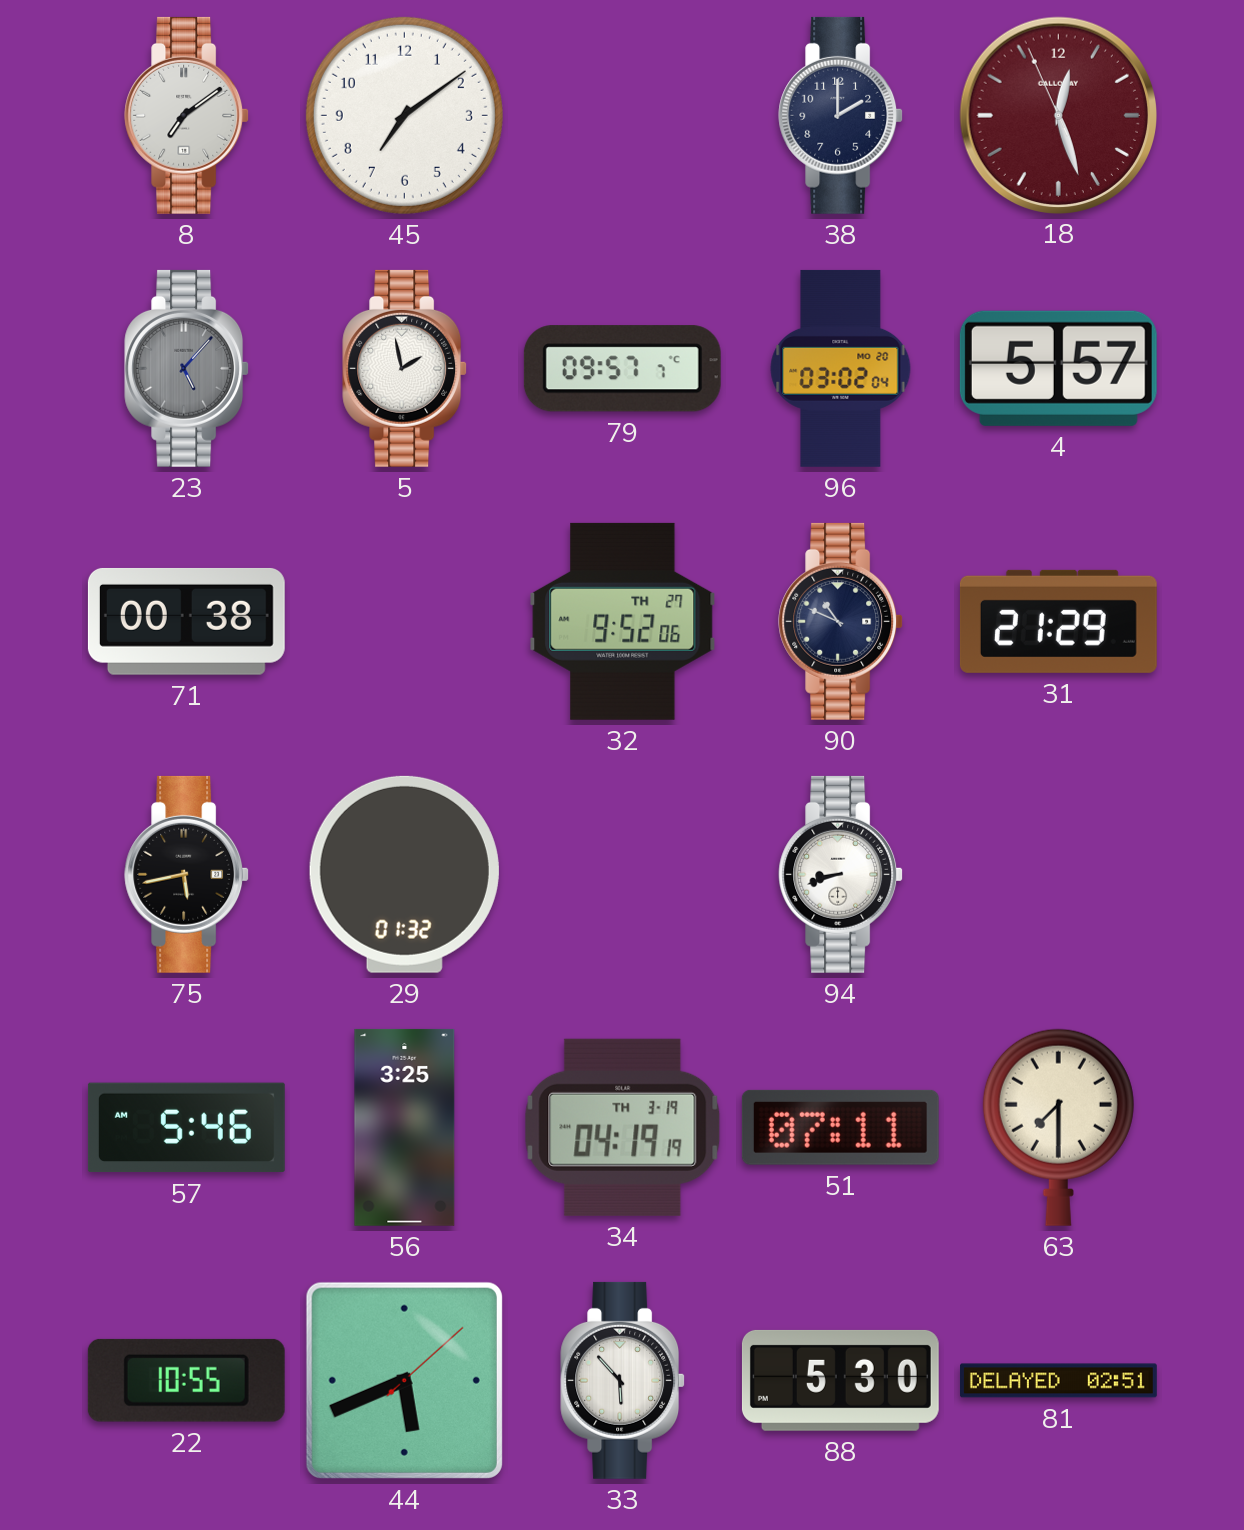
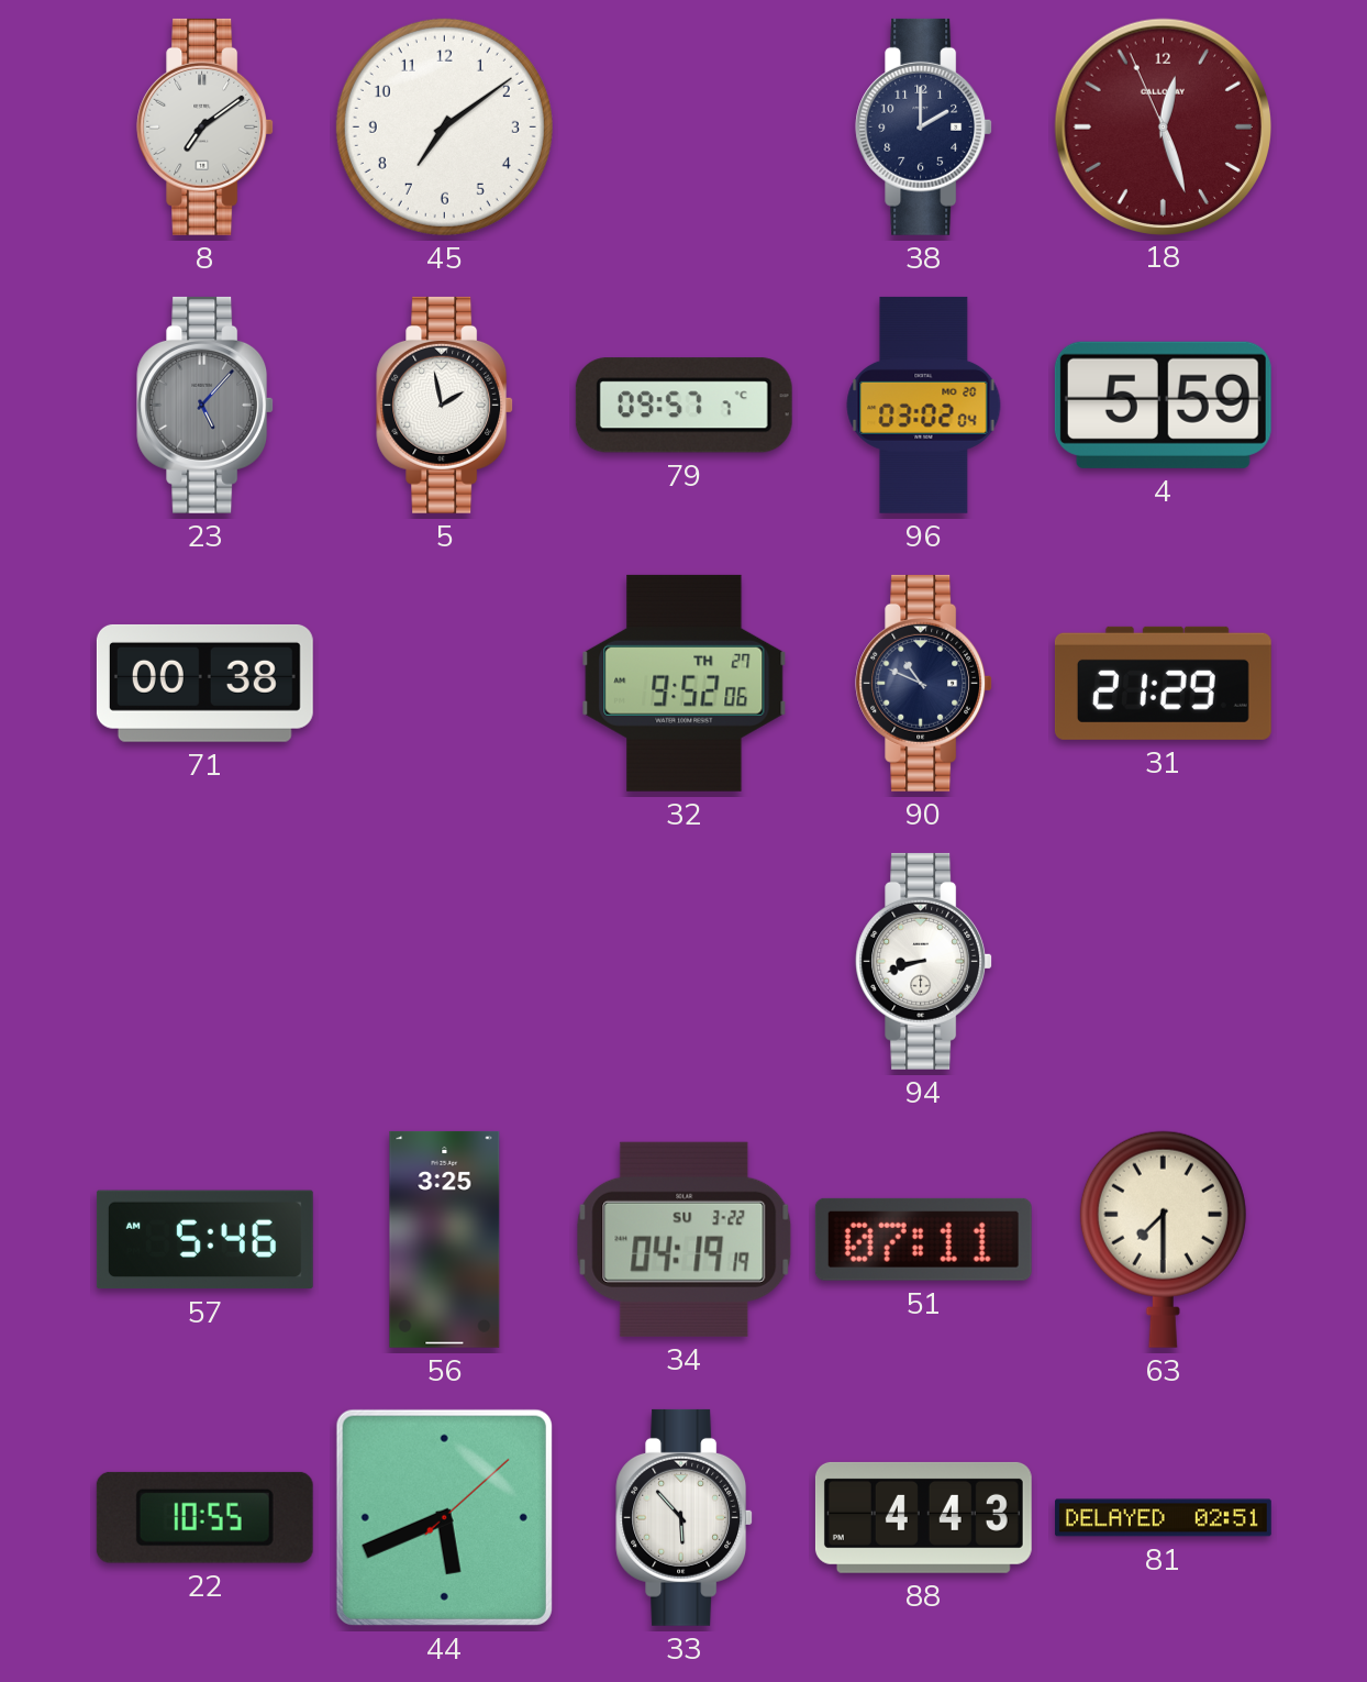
4: 5:57 -> 5:59 (1163, 405)
75: 5:43 -> none (187, 874)
29: 01:32 -> none (404, 874)
34 date: TH 3-19 -> SU 3-22 (685, 1239)
88: 5:30 -> 4:43 (923, 1517)
